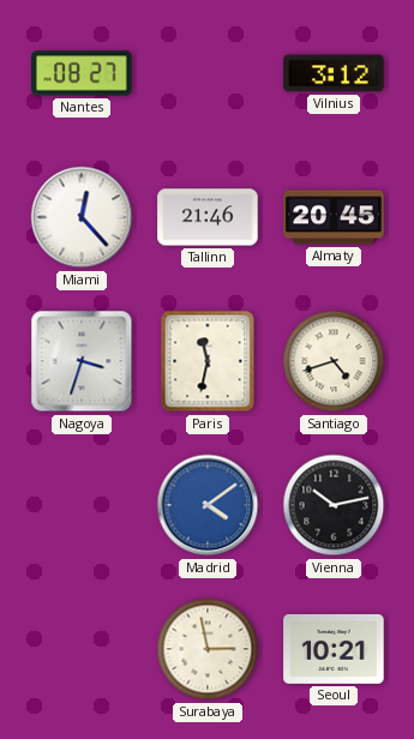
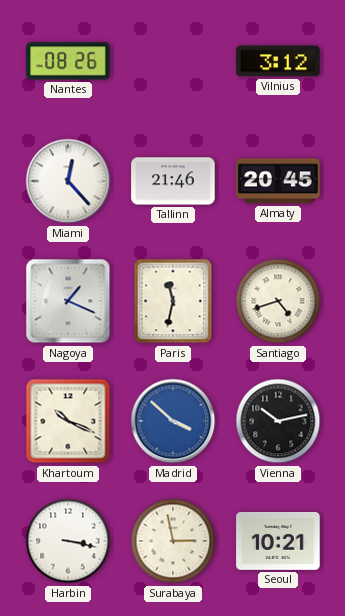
Nantes: 08:27 -> 08:26 (68, 61)
Nagoya: 3:33 -> 1:19 (68, 301)
Khartoum: none -> 10:19 (68, 421)
Madrid: 4:09 -> 3:52 (173, 421)
Harbin: none -> 3:17 (68, 541)
